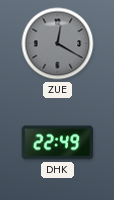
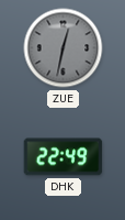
ZUE: 12:20 -> 12:32 (64, 48)
